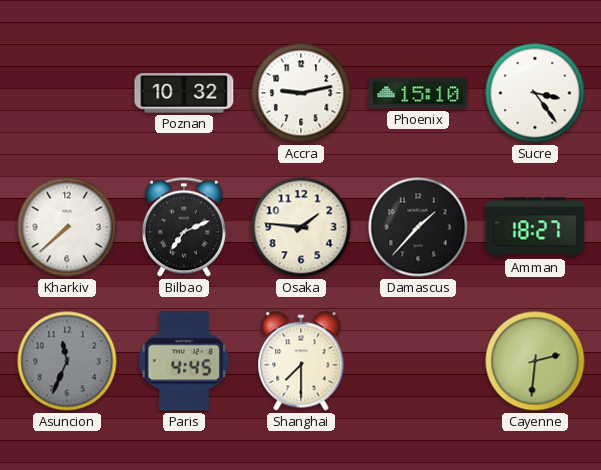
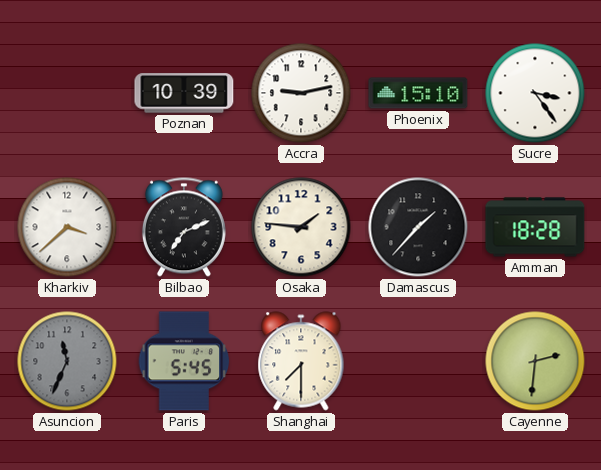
Poznan: 10:32 -> 10:39 (184, 93)
Kharkiv: 7:38 -> 3:38 (67, 227)
Amman: 18:27 -> 18:28 (535, 227)
Paris: 4:45 -> 5:45 (184, 361)
